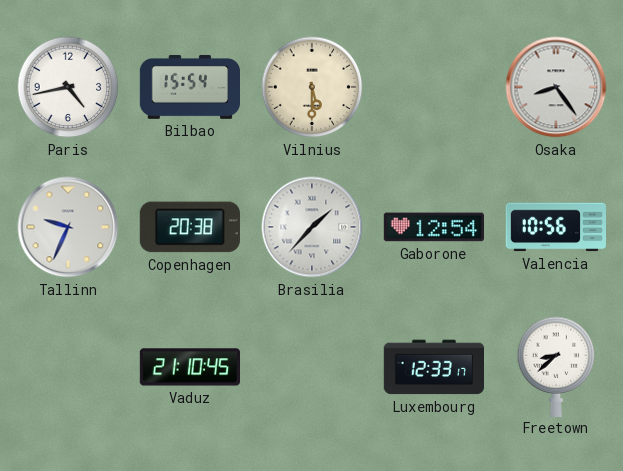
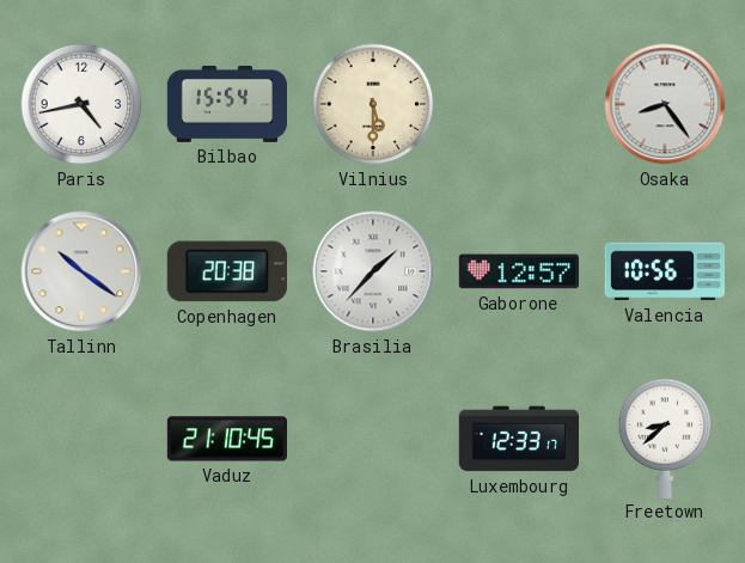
Tallinn: 9:34 -> 10:21 (81, 271)
Gaborone: 12:54 -> 12:57 (518, 271)
